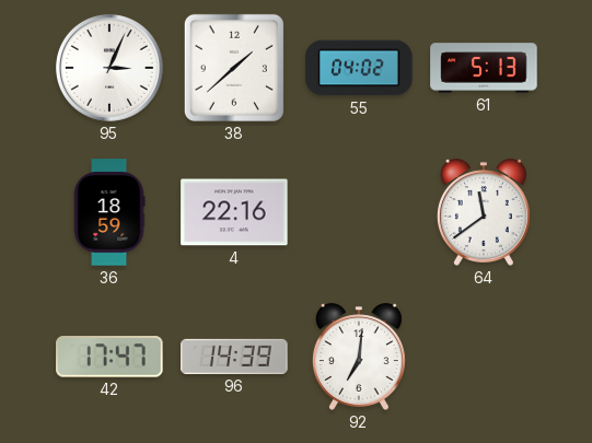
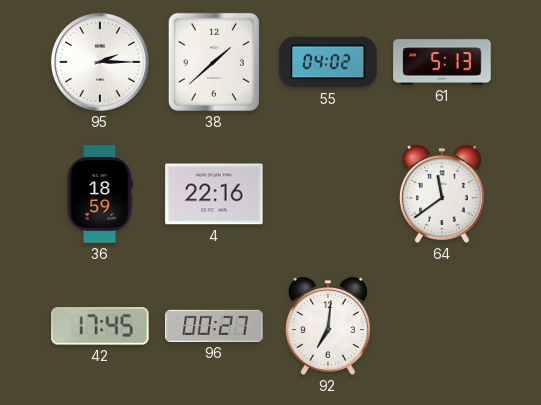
95: 3:04 -> 2:15 (100, 62)
42: 17:47 -> 17:45 (100, 326)
96: 14:39 -> 00:27 (214, 326)
